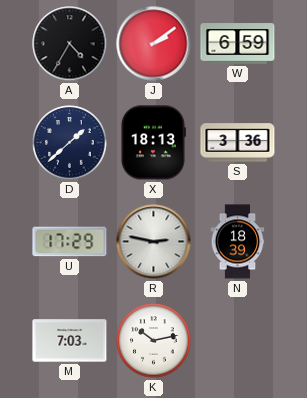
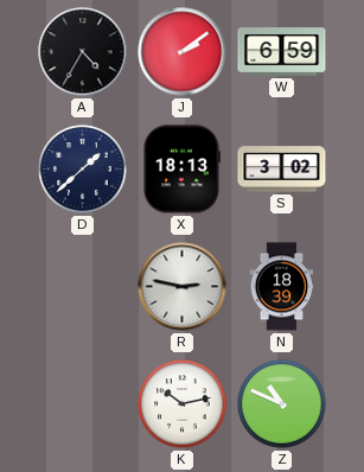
S: 3:36 -> 3:02 (282, 170)
U: 17:29 -> none (70, 242)
M: 7:03 -> none (70, 341)
Z: none -> 10:49 (282, 404)
